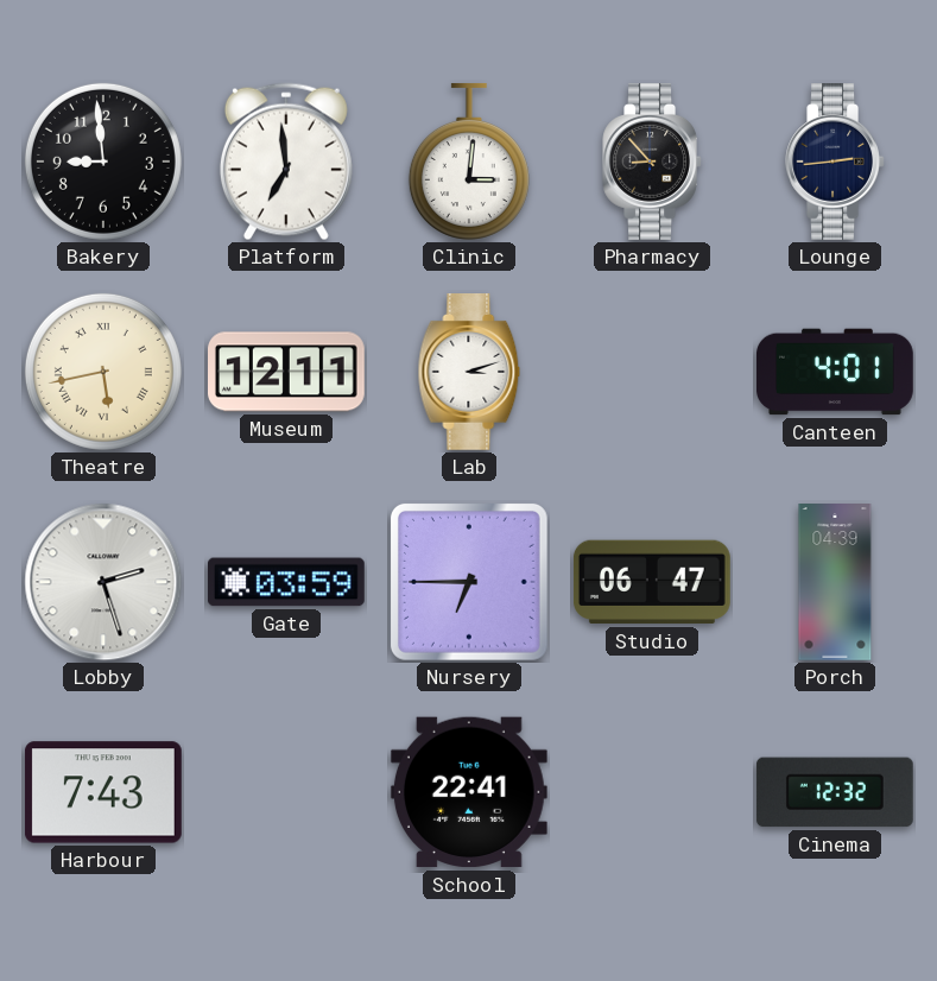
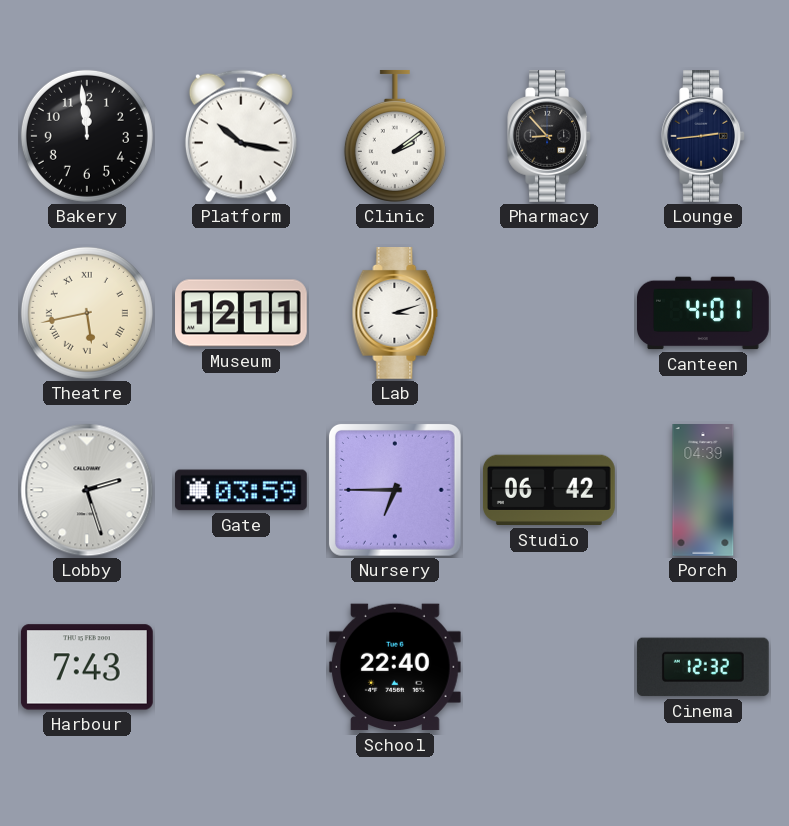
Bakery: 8:59 -> 11:59 (87, 136)
Platform: 6:59 -> 10:17 (241, 136)
Clinic: 3:01 -> 2:09 (395, 136)
Studio: 06:47 -> 06:42 (549, 490)
School: 22:41 -> 22:40 (395, 667)
